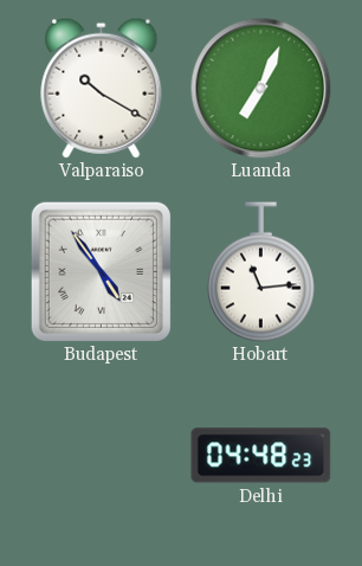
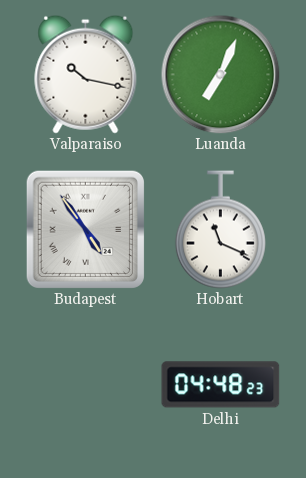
Valparaiso: 10:20 -> 10:17 (86, 74)
Hobart: 11:14 -> 11:19 (220, 230)
